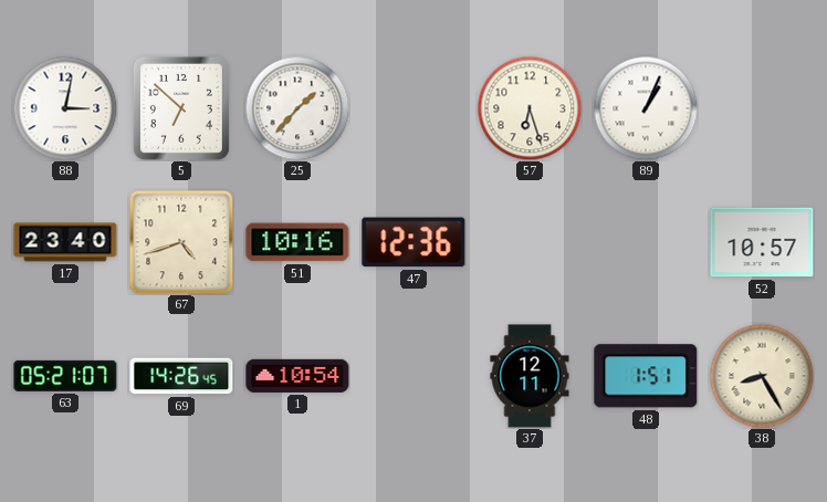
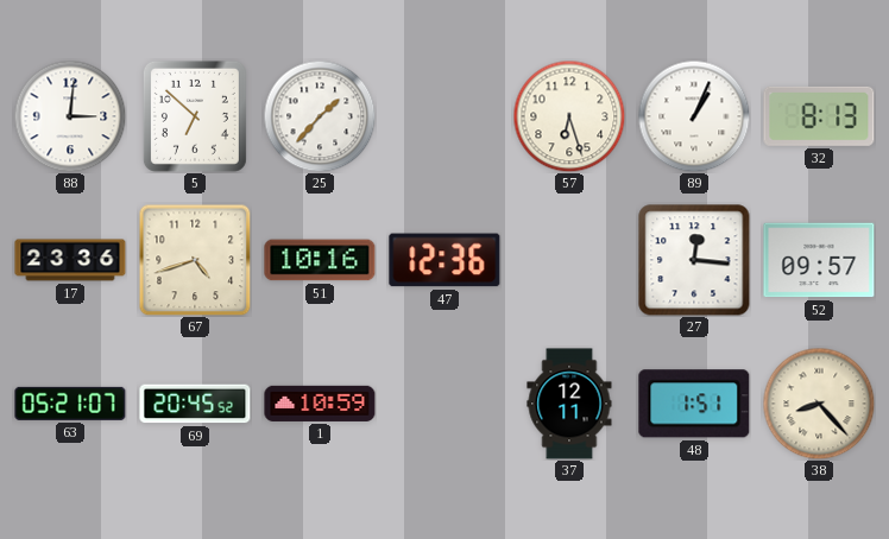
88: 3:02 -> 3:01 (70, 116)
32: none -> 8:13 (819, 116)
17: 23:40 -> 23:36 (70, 260)
27: none -> 12:16 (694, 260)
52: 10:57 -> 09:57 (819, 260)
69: 14:26 -> 20:45 (195, 404)
1: 10:54 -> 10:59 (320, 404)
38: 8:25 -> 8:23 (819, 404)
